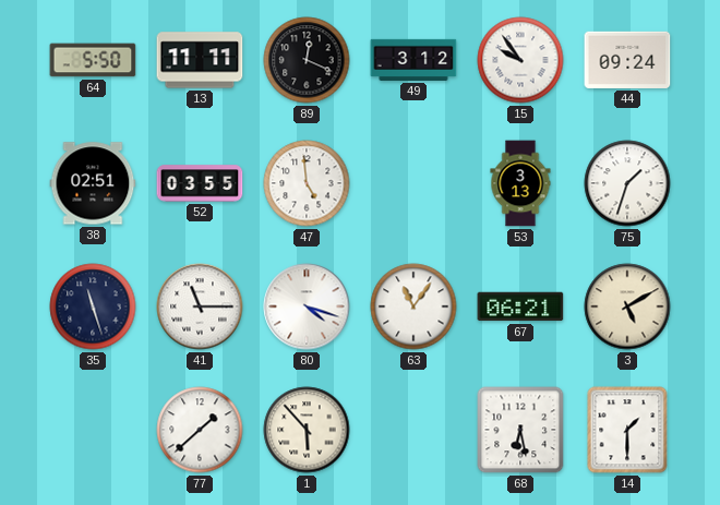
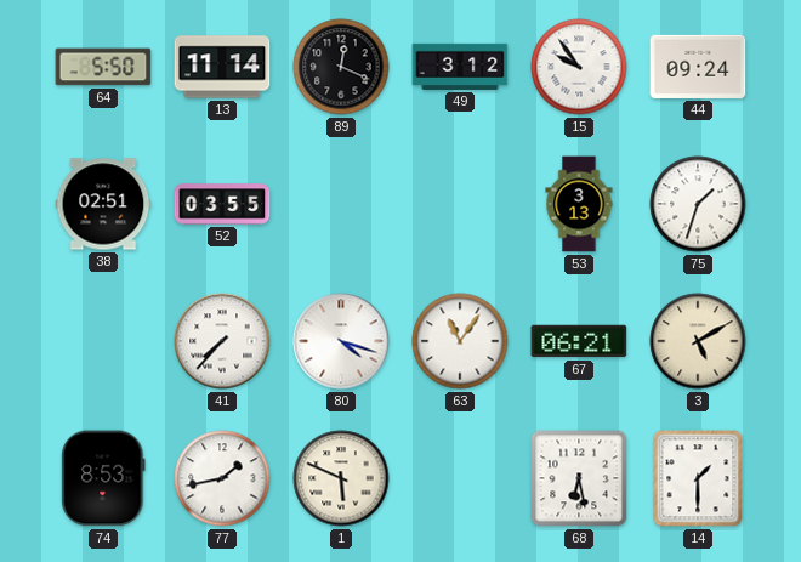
13: 11:11 -> 11:14 (222, 67)
47: 4:59 -> none (307, 183)
35: 11:27 -> none (93, 306)
41: 11:15 -> 7:37 (222, 341)
74: none -> 8:53 (103, 478)
77: 1:38 -> 1:43 (222, 478)
1: 5:53 -> 5:49 (341, 478)
